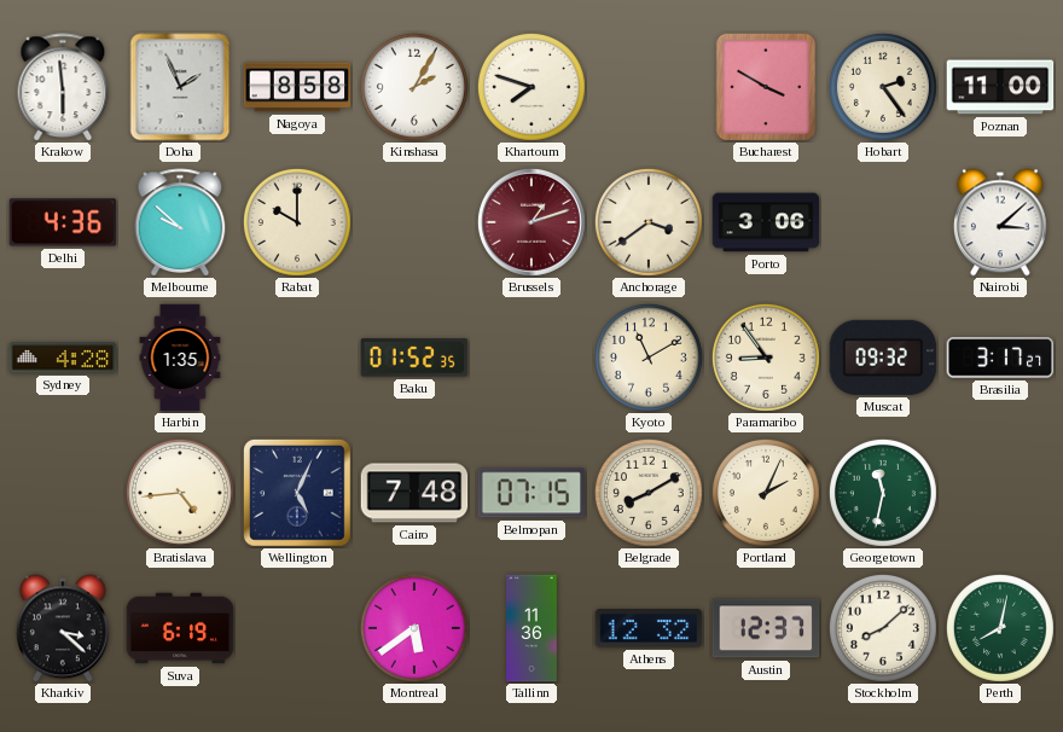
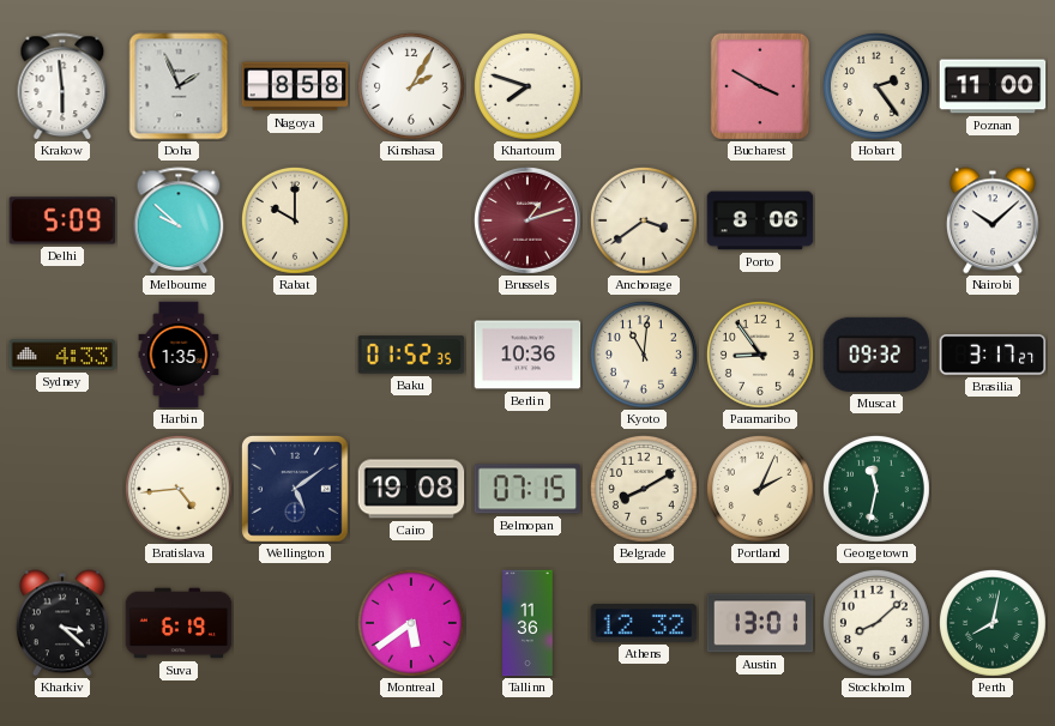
Delhi: 4:36 -> 5:09 (62, 220)
Porto: 3:06 -> 8:06 (760, 220)
Nairobi: 3:08 -> 10:08 (993, 220)
Sydney: 4:28 -> 4:33 (62, 355)
Berlin: none -> 10:36 (527, 355)
Kyoto: 11:10 -> 11:01 (644, 355)
Wellington: 5:04 -> 5:09 (296, 490)
Cairo: 7:48 -> 19:08 (411, 489)
Austin: 12:37 -> 13:01 (760, 623)
